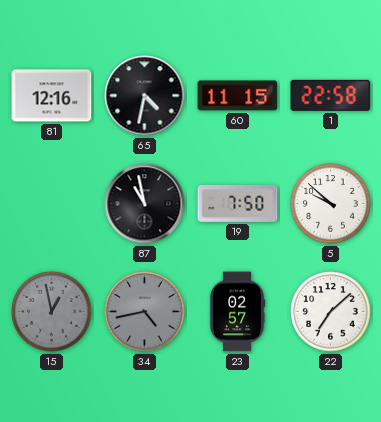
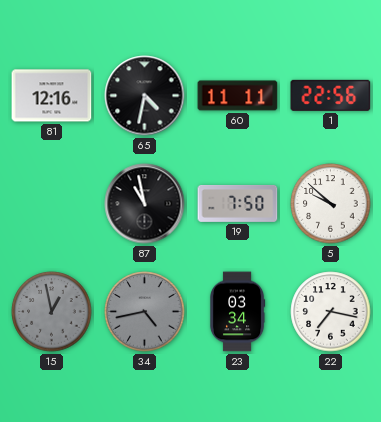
60: 11:15 -> 11:11 (238, 96)
1: 22:58 -> 22:56 (331, 95)
23: 02:57 -> 03:34 (237, 312)
22: 7:08 -> 7:17 (331, 312)
